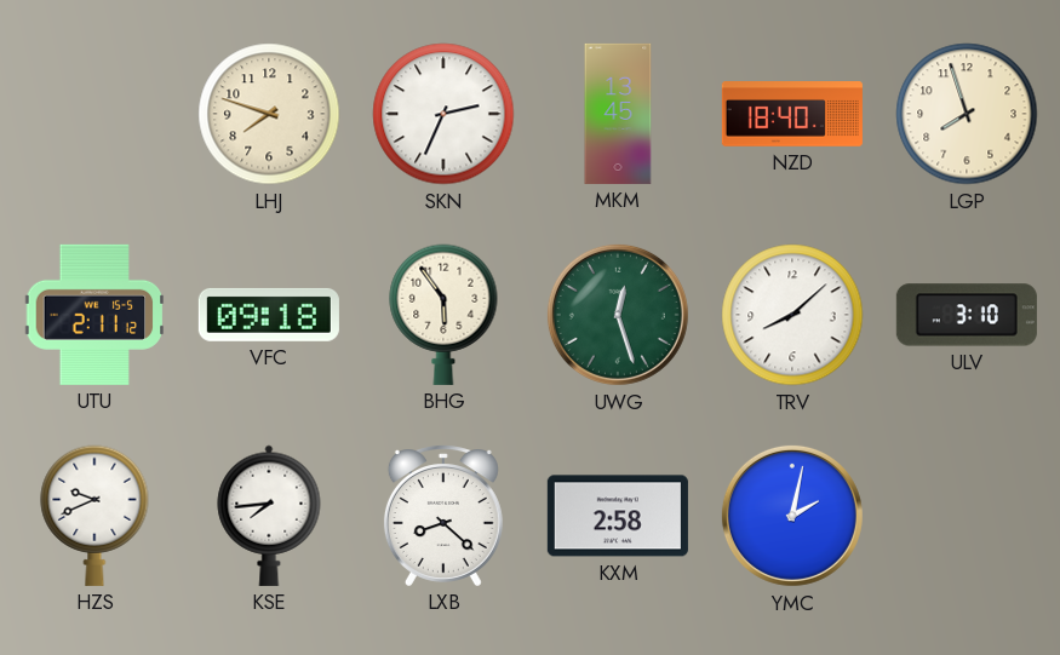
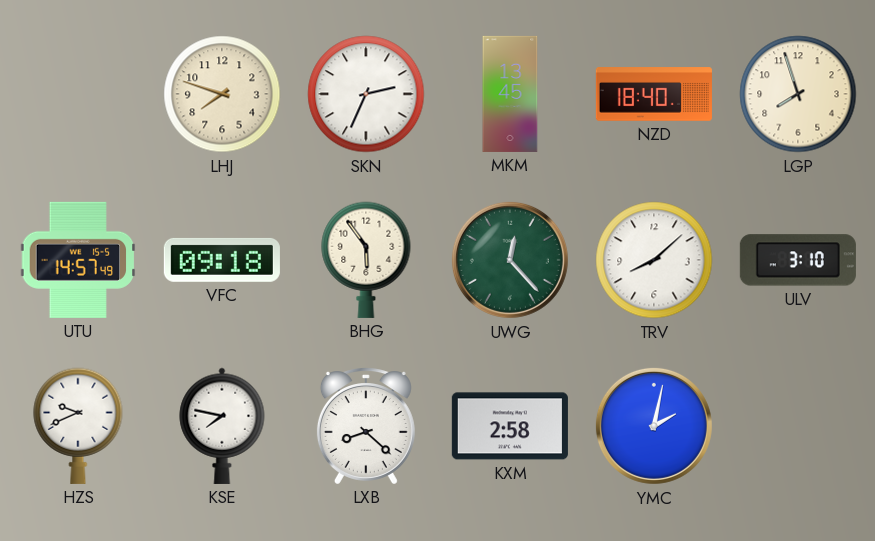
UTU: 2:11 -> 14:57 (78, 260)
UWG: 12:27 -> 12:23 (510, 260)
KSE: 7:44 -> 7:47 (222, 426)
